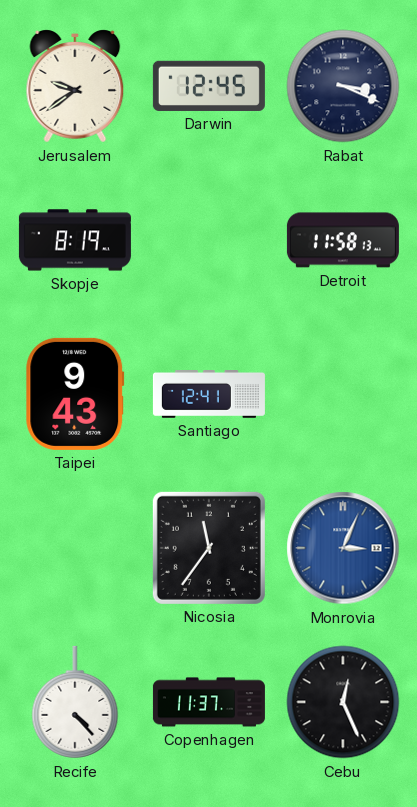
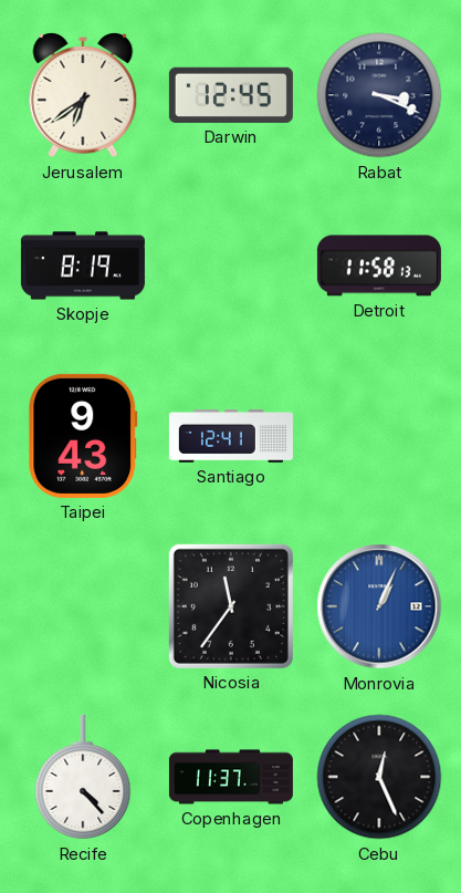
Jerusalem: 9:39 -> 6:39 (83, 95)
Monrovia: 3:04 -> 1:04 (379, 606)
